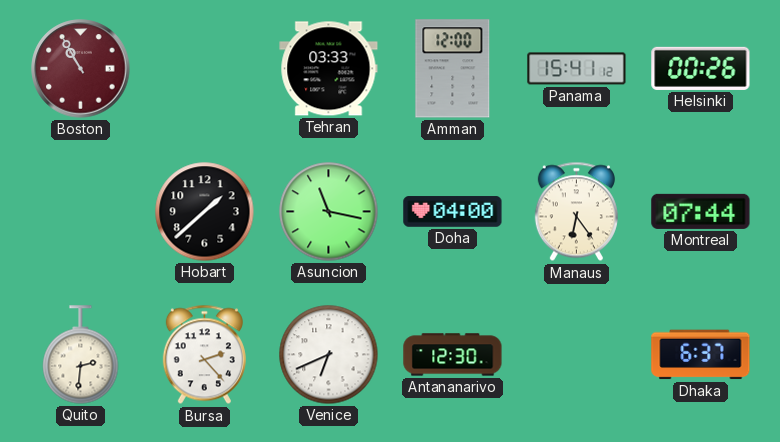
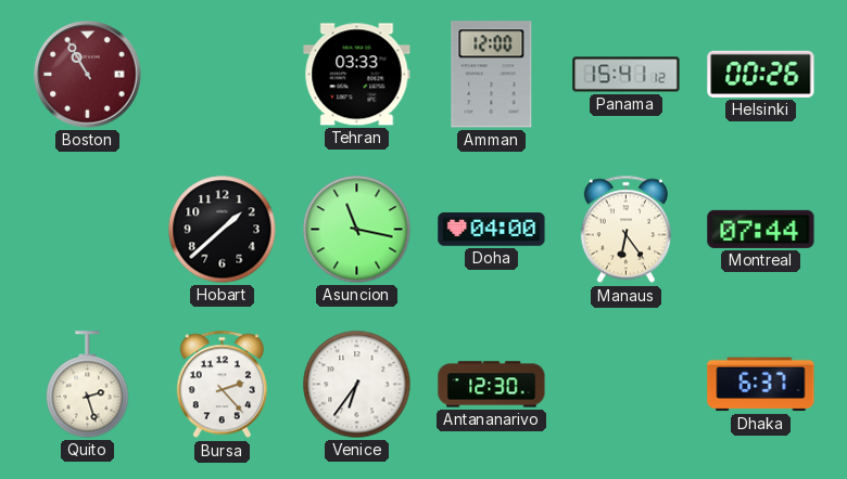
Quito: 2:31 -> 2:27 (88, 385)
Venice: 6:41 -> 6:36 (357, 385)
